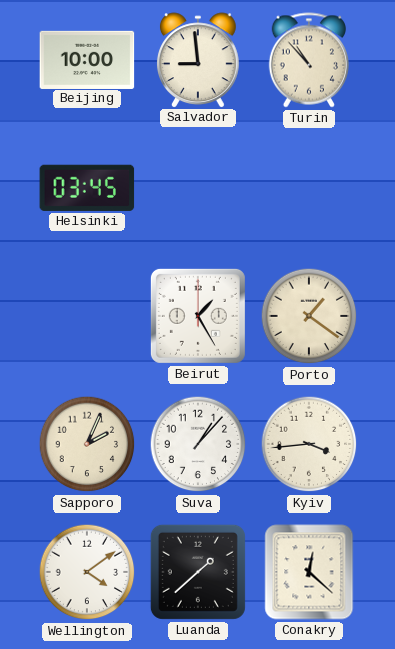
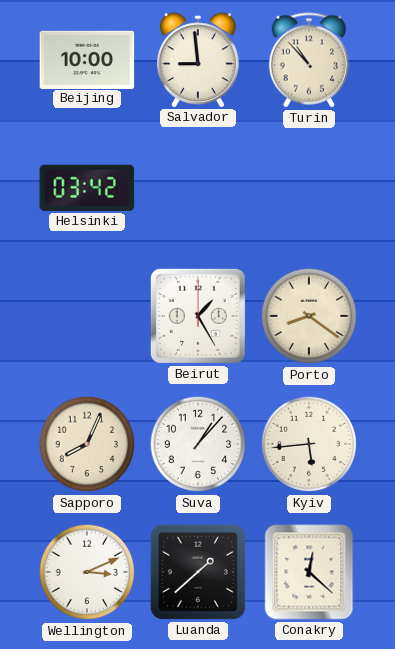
Helsinki: 03:45 -> 03:42 (87, 188)
Porto: 1:21 -> 8:21 (309, 316)
Sapporo: 2:04 -> 8:04 (87, 444)
Kyiv: 3:44 -> 5:44 (309, 444)
Wellington: 4:09 -> 3:11 (87, 572)
